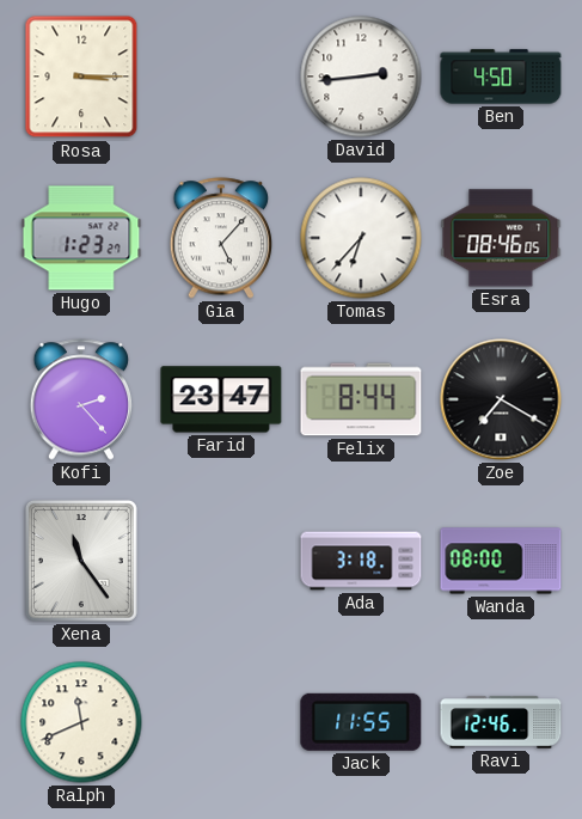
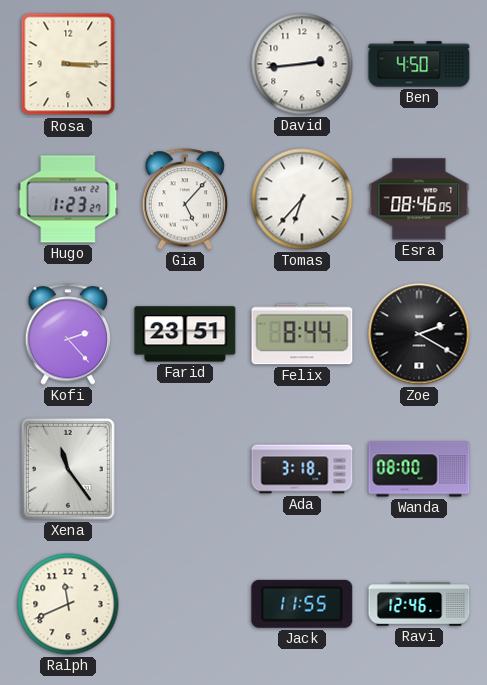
Farid: 23:47 -> 23:51 (185, 334)
Zoe: 7:20 -> 2:20 (419, 334)
